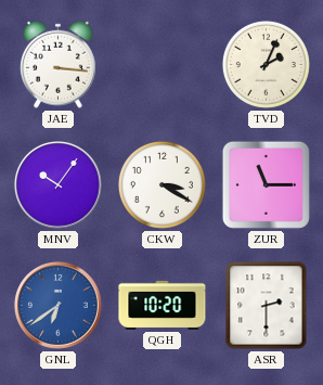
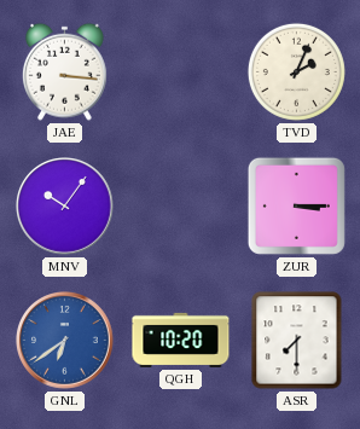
CKW: 3:20 -> none (161, 184)
ZUR: 11:15 -> 3:15 (296, 205)
ASR: 2:30 -> 7:30 (297, 341)
